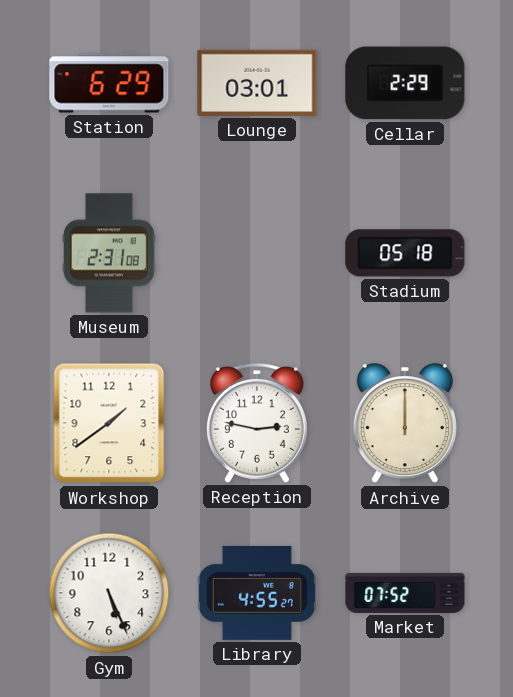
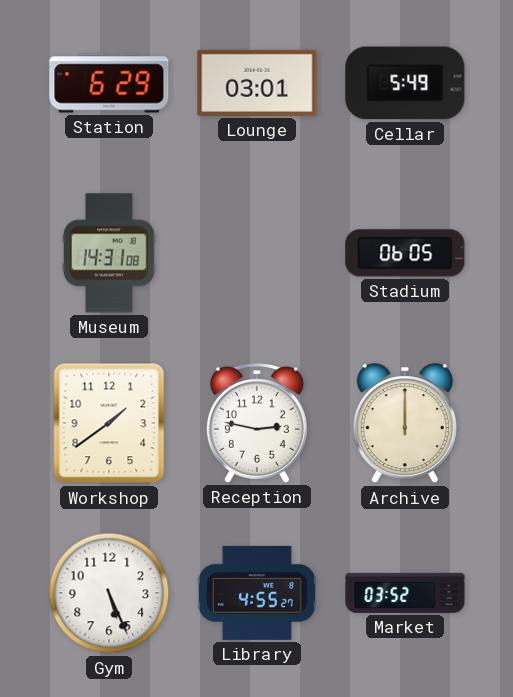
Cellar: 2:29 -> 5:49 (405, 83)
Museum: 2:31 -> 14:31 (109, 253)
Stadium: 05:18 -> 06:05 (405, 253)
Market: 07:52 -> 03:52 (405, 593)
